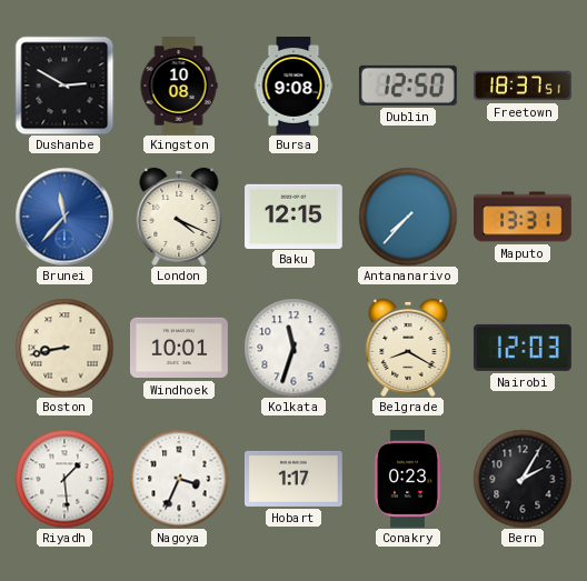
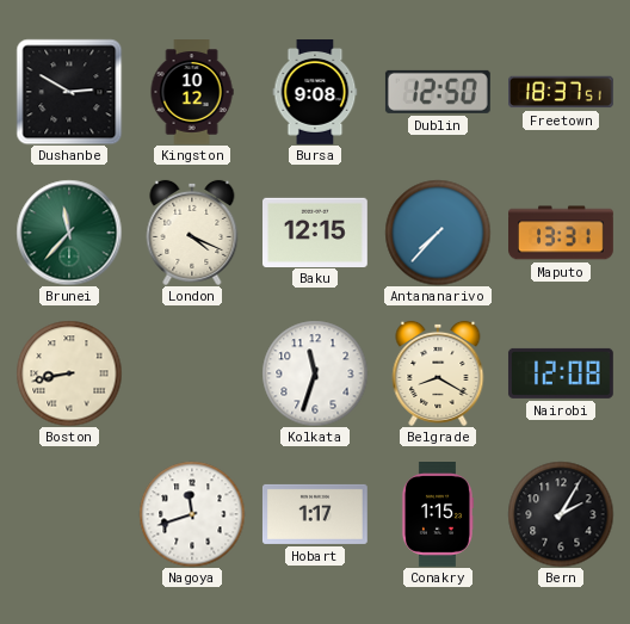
Kingston: 10:08 -> 10:12 (192, 93)
Brunei dial: blue -> green (69, 233)
Windhoek: 10:01 -> none (179, 348)
Nairobi: 12:03 -> 12:08 (561, 373)
Riyadh: 1:29 -> none (64, 479)
Nagoya: 3:34 -> 11:42 (192, 514)
Conakry: 0:23 -> 1:15 (437, 515)
